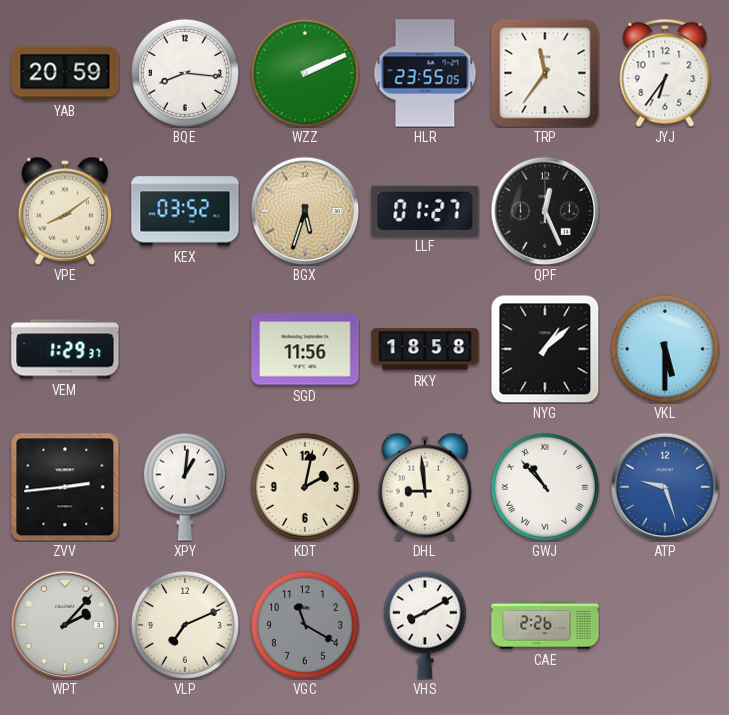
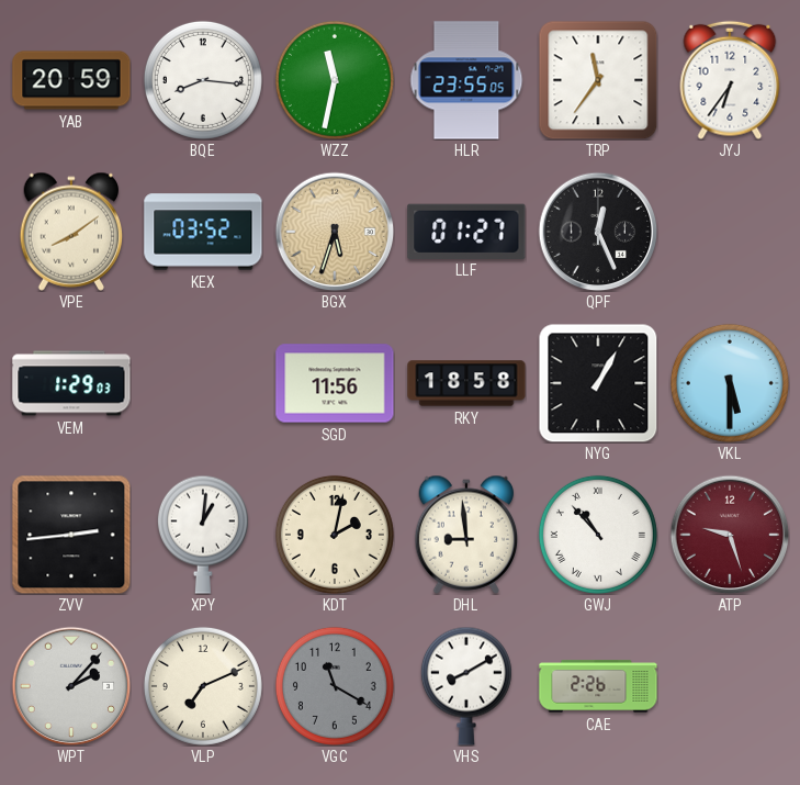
WZZ: 2:11 -> 11:32 (335, 80)
VEM: 1:29:37 -> 1:29:03 (71, 383)
NYG: 1:08 -> 1:05 (598, 383)
ATP dial: blue -> burgundy (730, 535)
